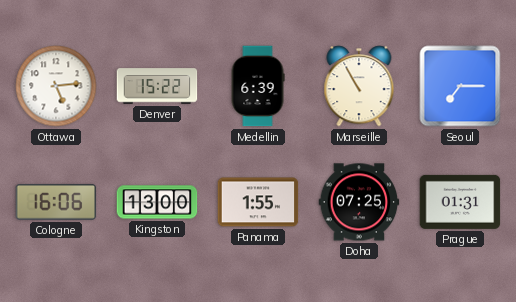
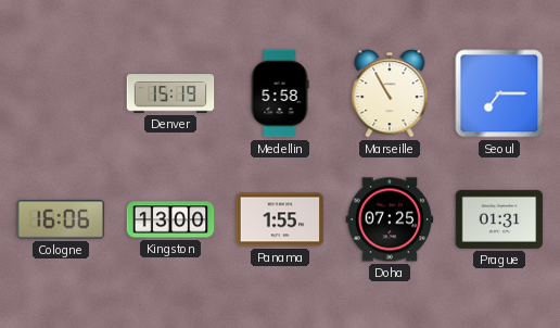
Ottawa: 5:14 -> none (56, 86)
Denver: 15:22 -> 15:19 (170, 93)
Medellin: 6:39 -> 5:58 (280, 93)
